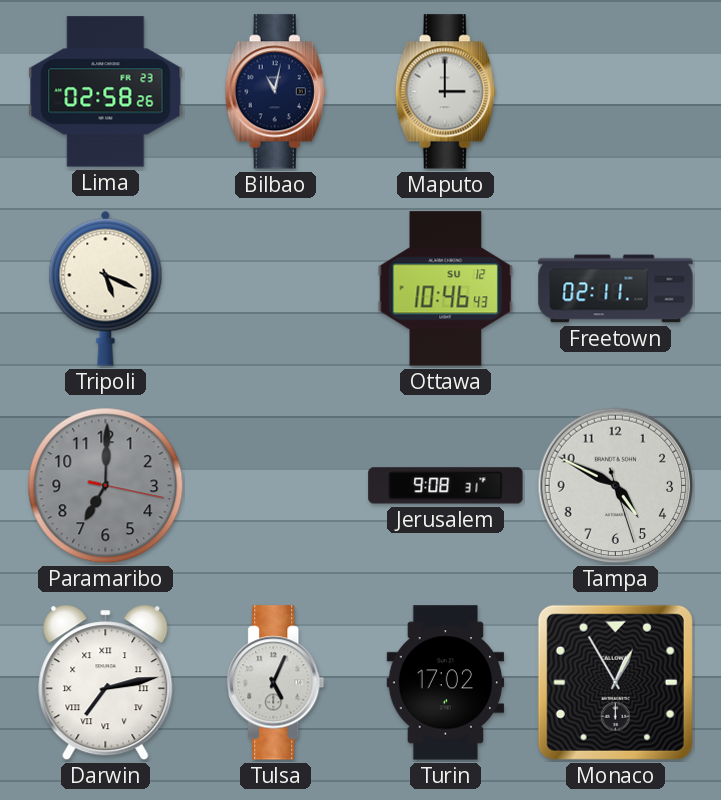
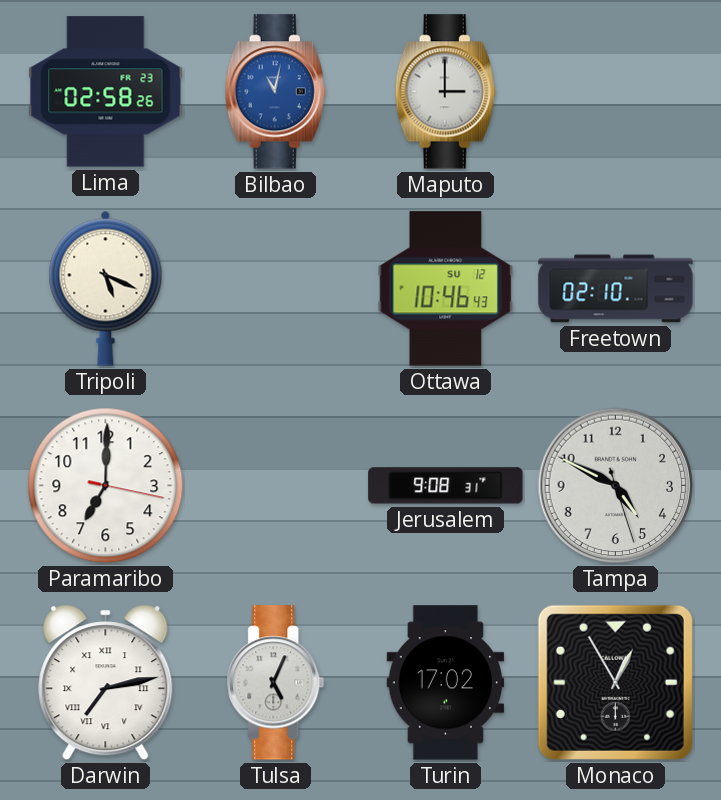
Bilbao dial: navy -> blue (275, 92)
Freetown: 02:11 -> 02:10 (616, 289)
Paramaribo dial: grey -> white (106, 486)
